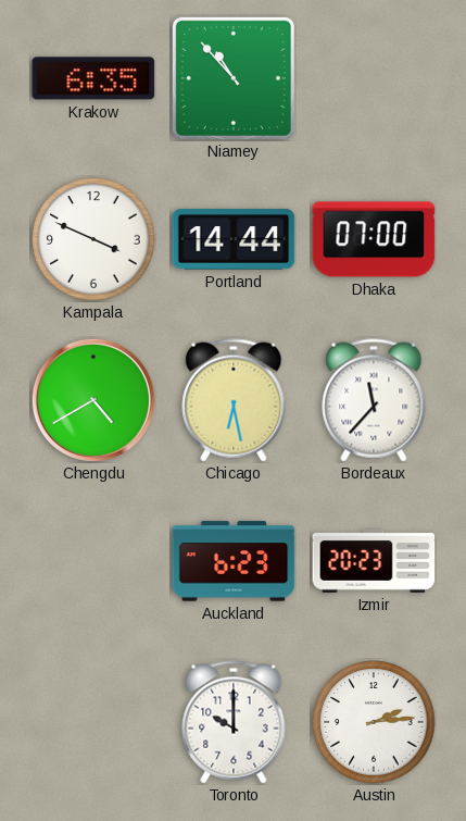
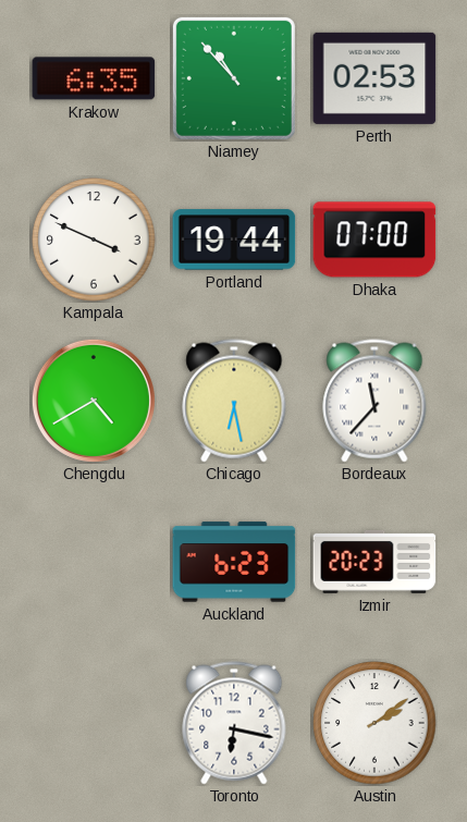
Perth: none -> 02:53 (374, 78)
Portland: 14:44 -> 19:44 (234, 240)
Toronto: 10:00 -> 6:17 (234, 723)
Austin: 2:14 -> 2:09 (374, 723)
